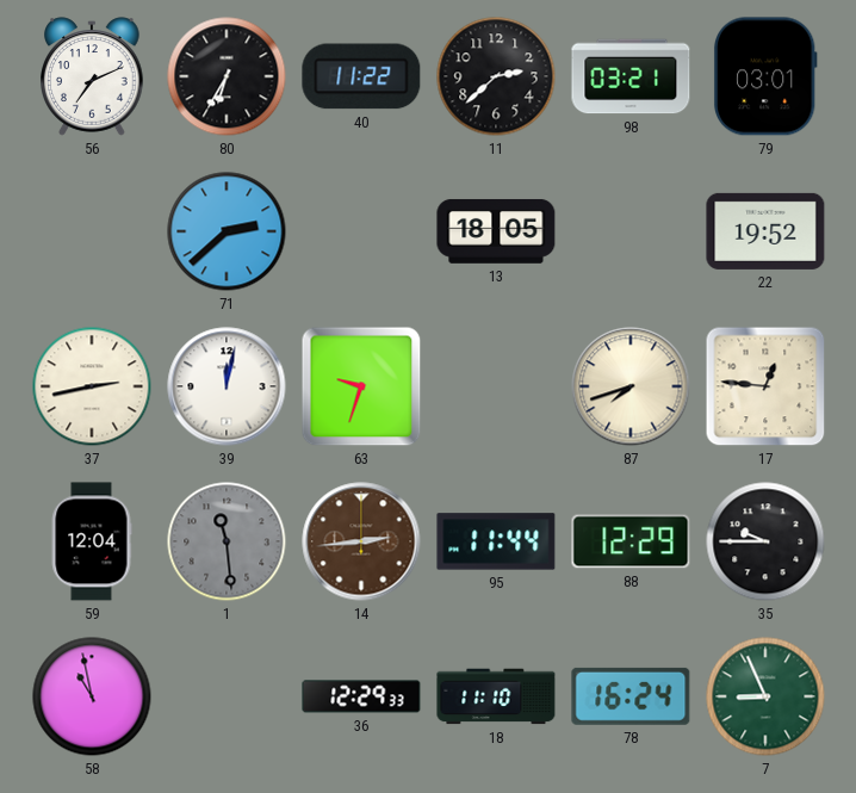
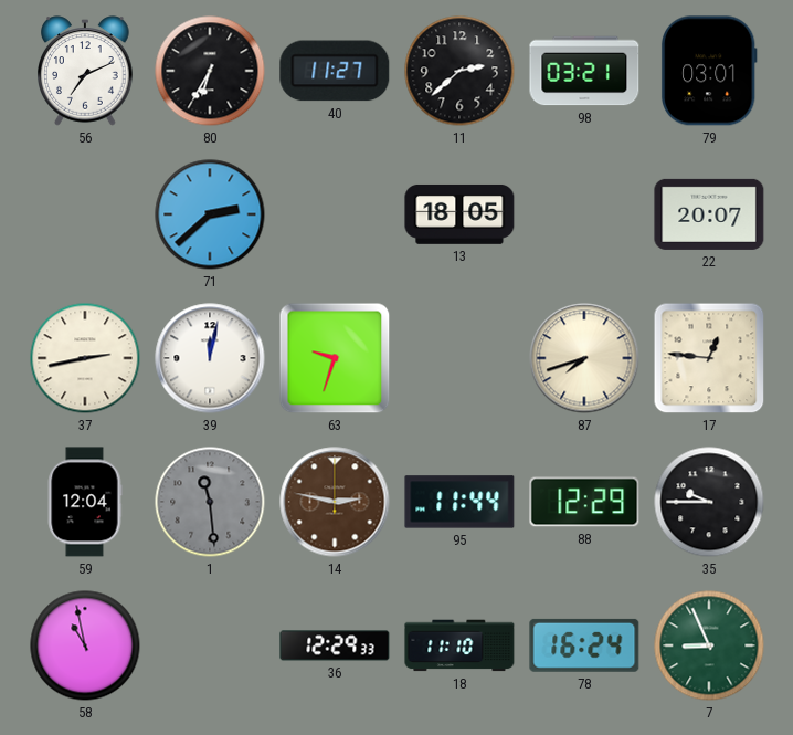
40: 11:22 -> 11:27 (335, 71)
22: 19:52 -> 20:07 (709, 214)
14: 2:44 -> 2:47 (335, 502)
